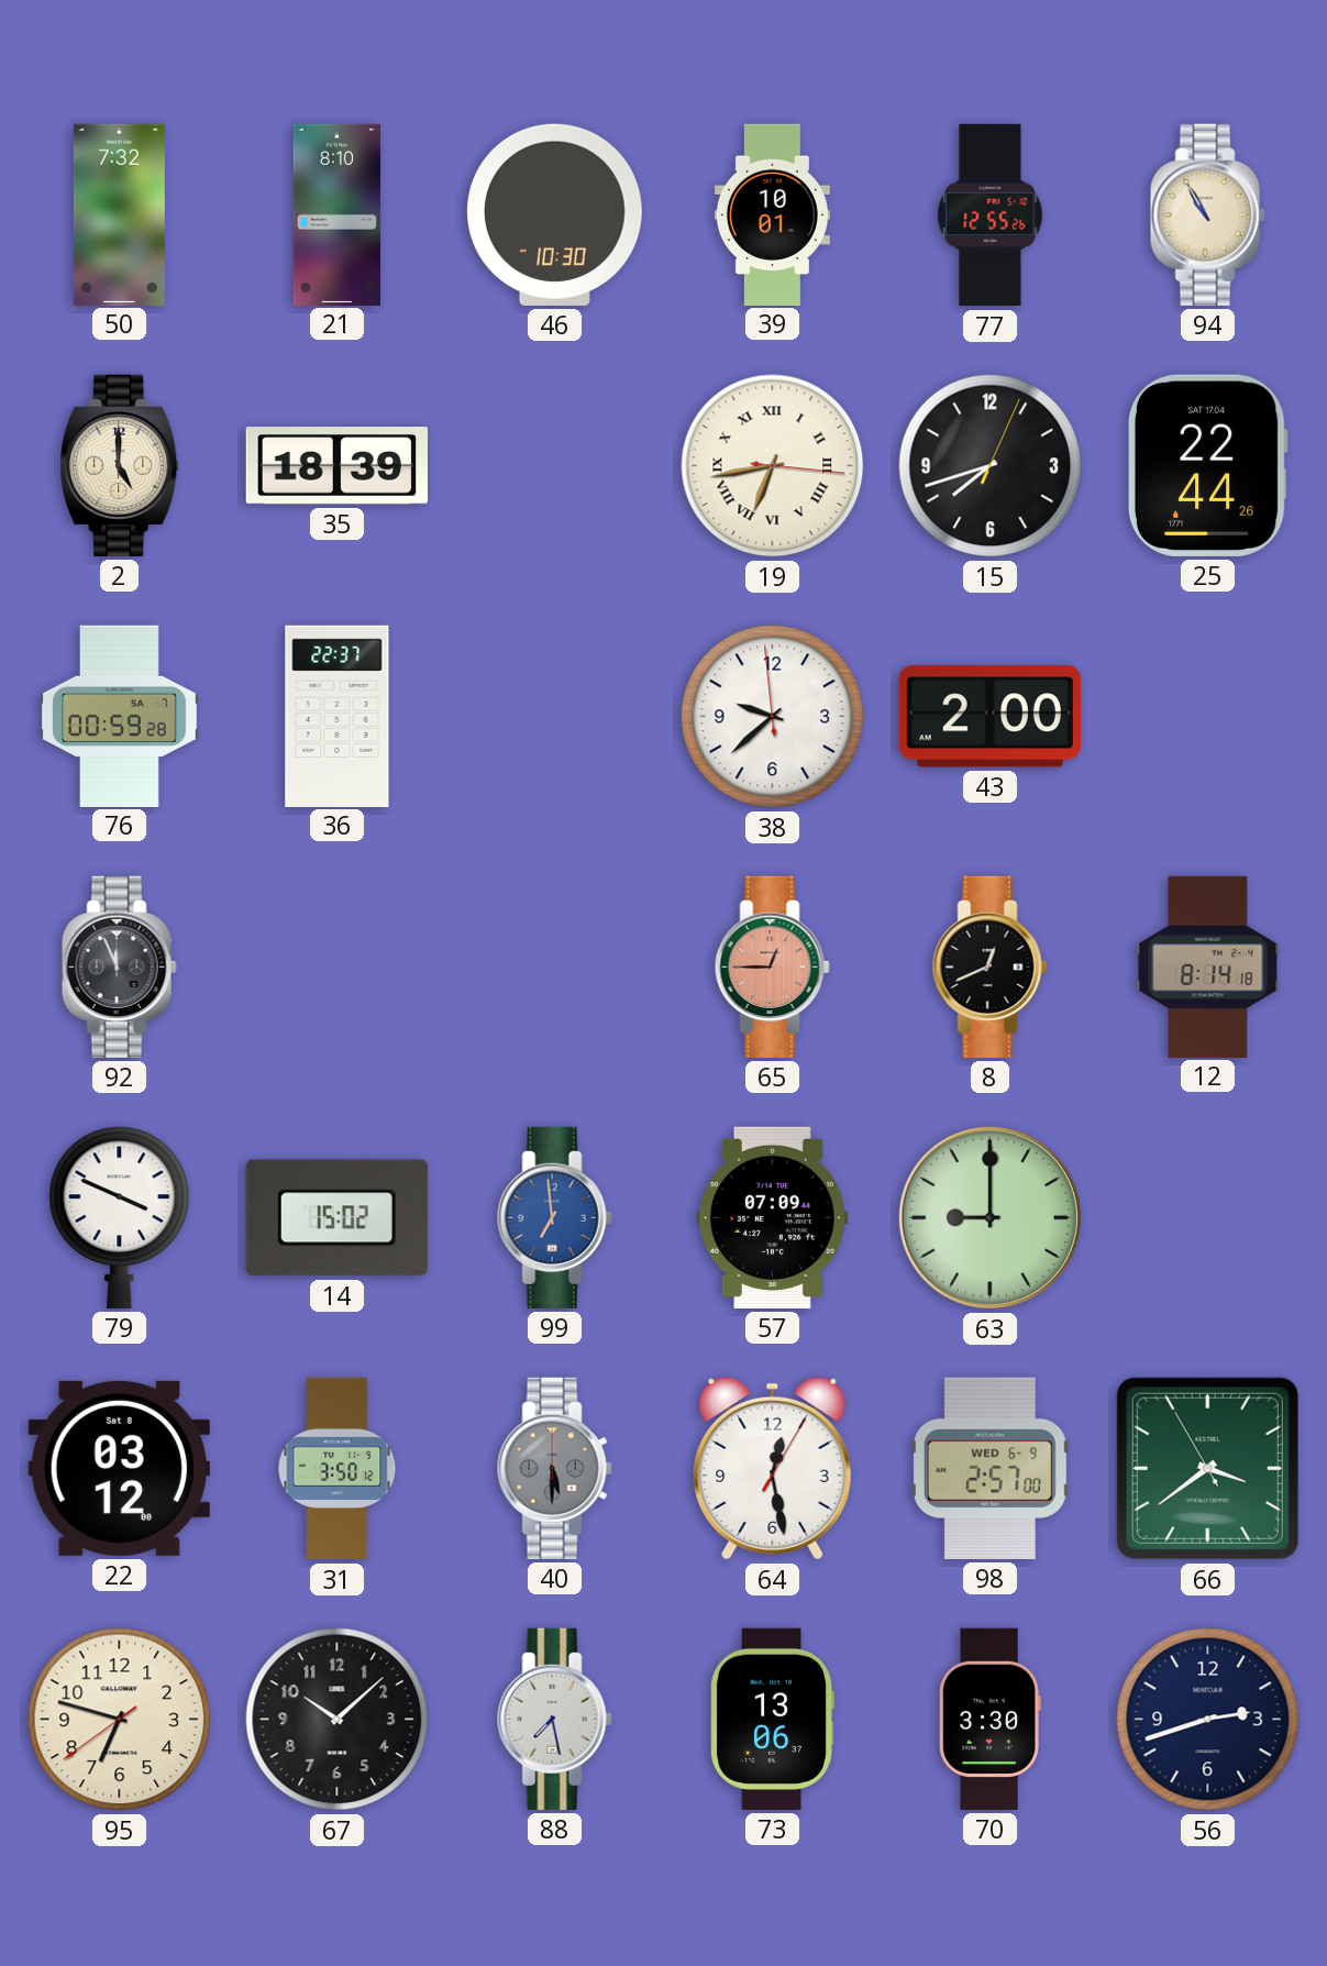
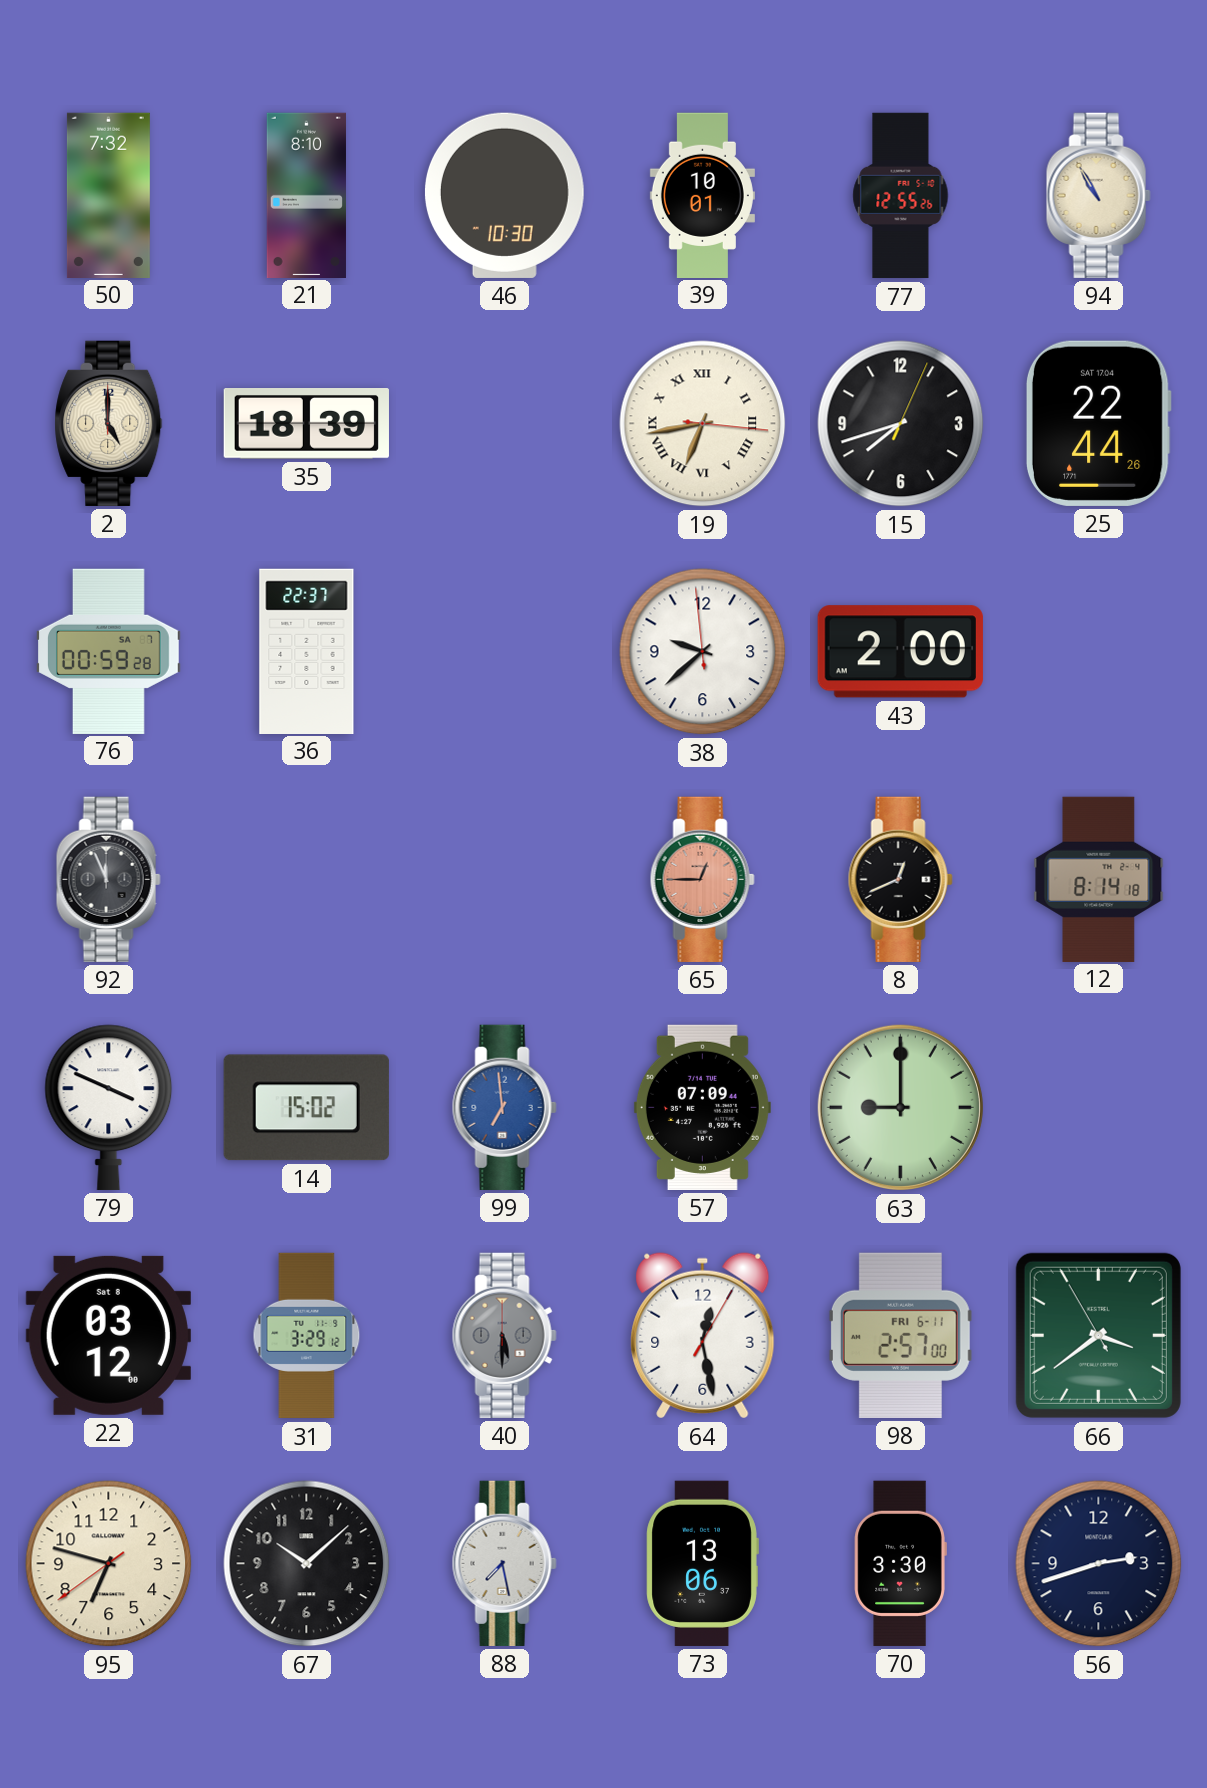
31: 3:50 -> 3:29 (307, 1336)
98 date: WED 6-9 -> FRI 6-11 (900, 1335)
